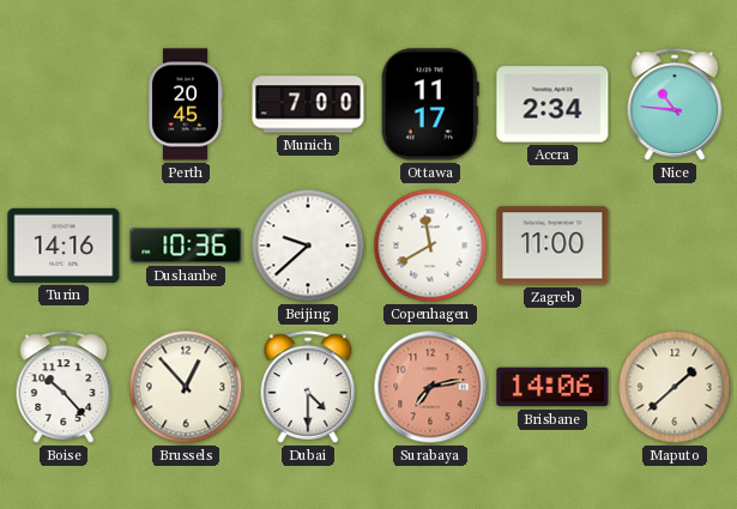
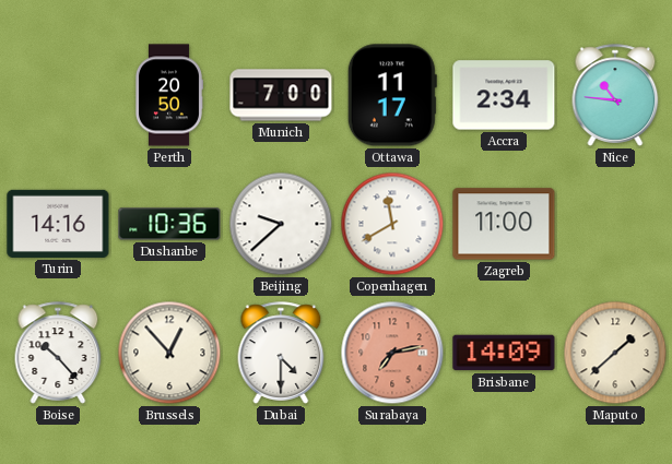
Perth: 20:45 -> 20:50 (168, 95)
Brisbane: 14:06 -> 14:09 (504, 353)
